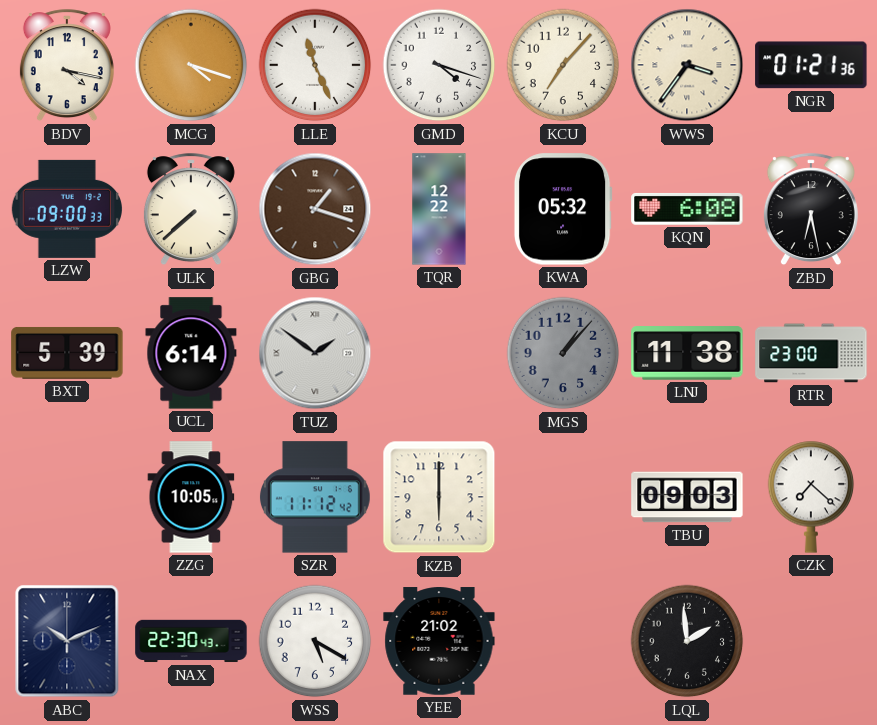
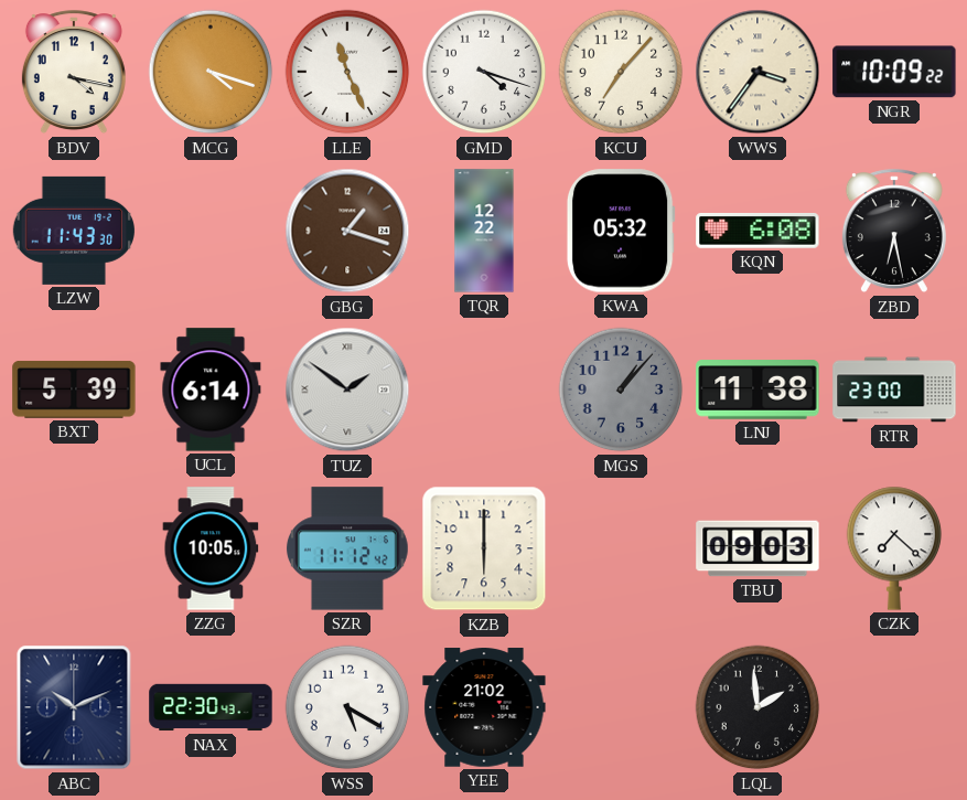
NGR: 01:21 -> 10:09 (894, 72)
LZW: 09:00 -> 11:43 (74, 231)
ULK: 7:38 -> none (191, 210)
